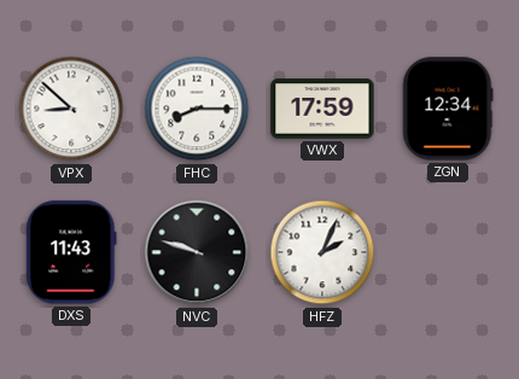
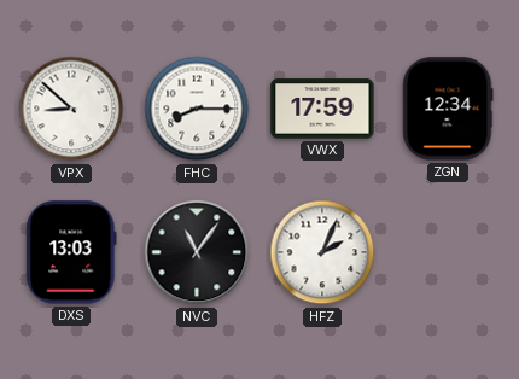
DXS: 11:43 -> 13:03 (71, 252)
NVC: 9:48 -> 11:06 (197, 252)
